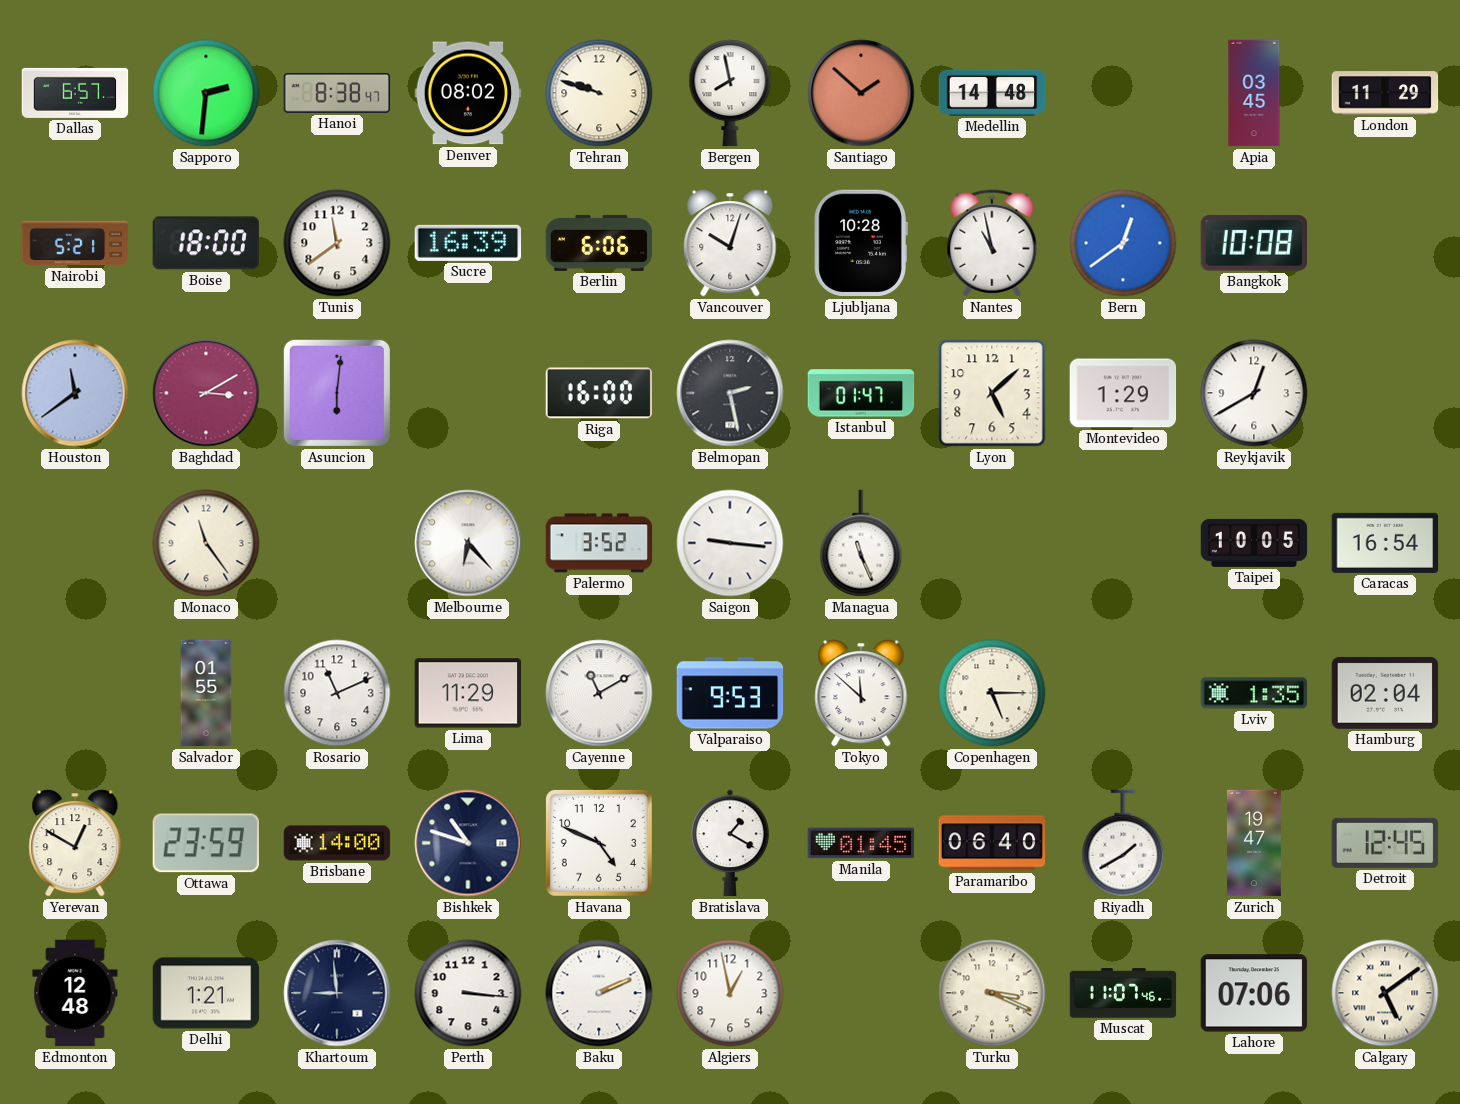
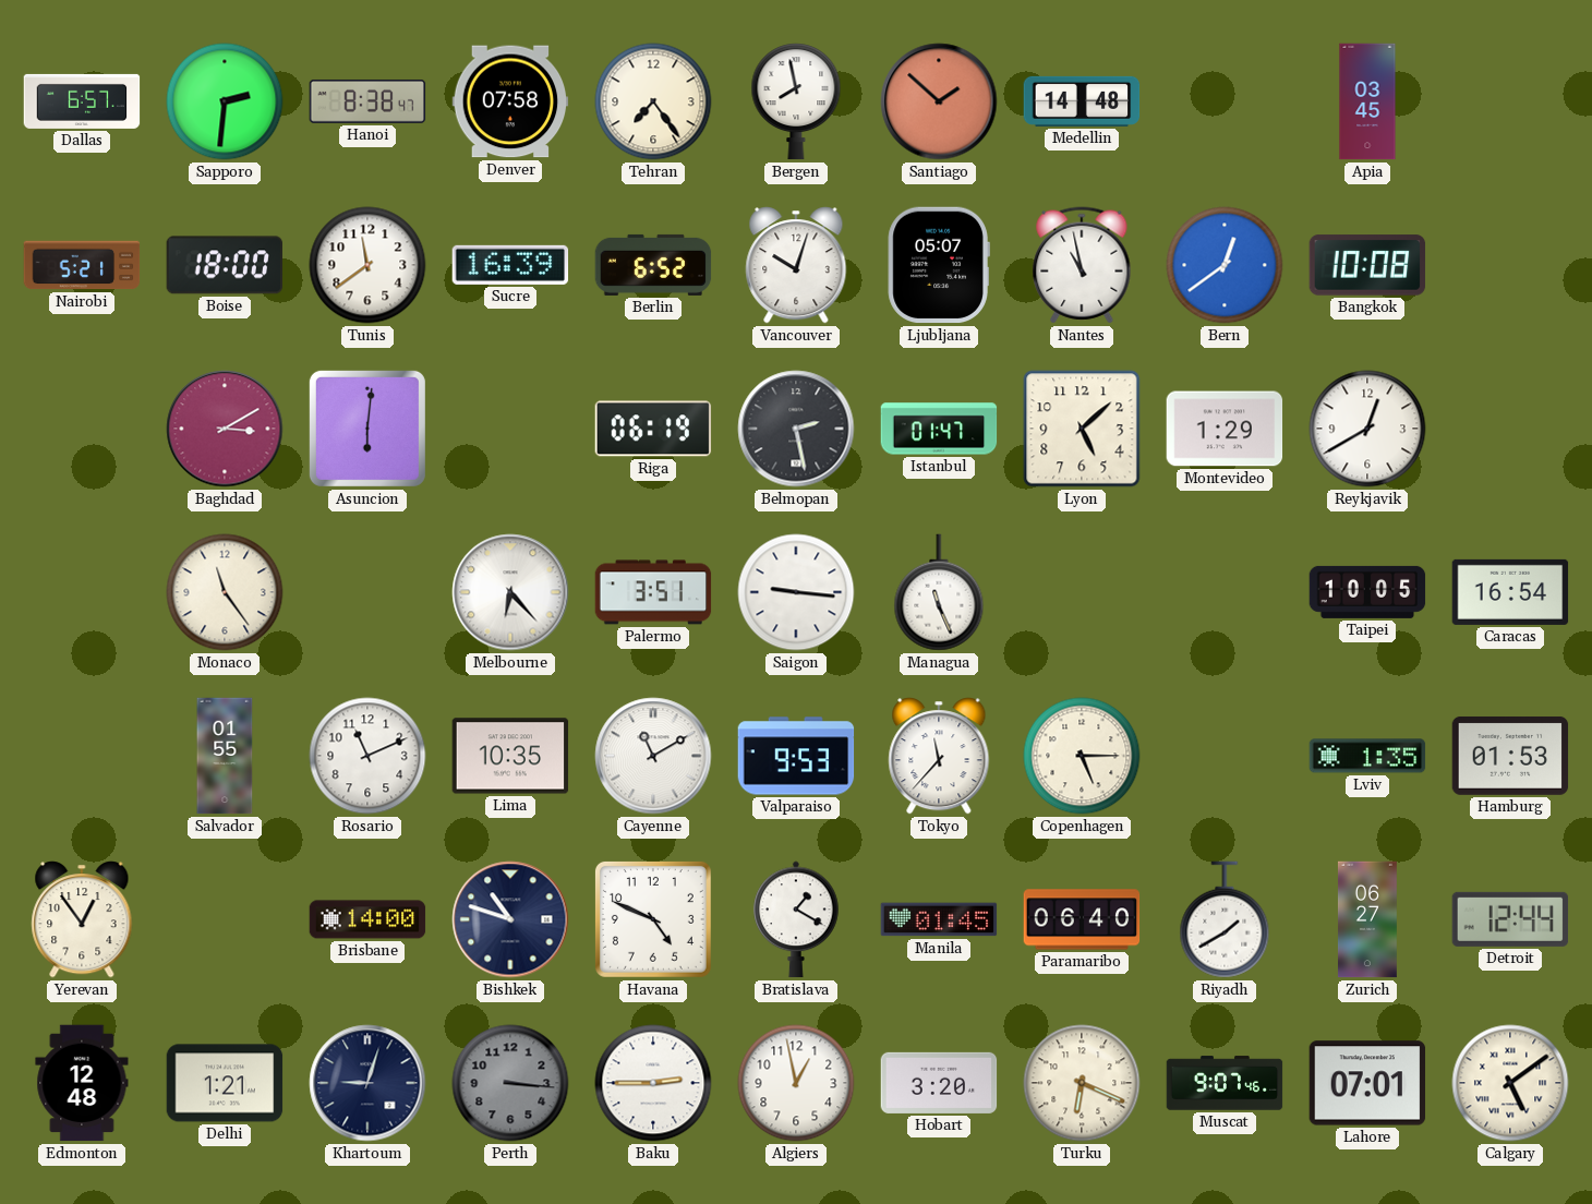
Denver: 08:02 -> 07:58 (510, 101)
Tehran: 9:48 -> 7:24 (653, 101)
London: 11:29 -> none (1385, 93)
Berlin: 6:06 -> 6:52 (653, 265)
Ljubljana: 10:28 -> 05:07 (939, 265)
Houston: 11:39 -> none (75, 393)
Riga: 16:00 -> 06:19 (653, 429)
Palermo: 3:52 -> 3:51 (653, 592)
Lima: 11:29 -> 10:35 (510, 756)
Tokyo: 11:52 -> 11:37 (939, 756)
Hamburg: 02:04 -> 01:53 (1510, 756)
Yerevan: 12:50 -> 12:54 (82, 919)
Ottawa: 23:59 -> none (205, 843)
Zurich: 19:47 -> 06:27 (1367, 919)
Detroit: 12:45 -> 12:44 (1510, 919)
Khartoum: 8:59 -> 9:03 (367, 1083)
Perth dial: white -> grey (510, 1083)
Baku: 2:11 -> 2:45 (653, 1083)
Hobart: none -> 3:20 (939, 1083)
Turku: 3:19 -> 6:19 (1082, 1083)
Muscat: 11:07 -> 9:07 (1225, 1083)
Lahore: 07:06 -> 07:01 (1367, 1083)
